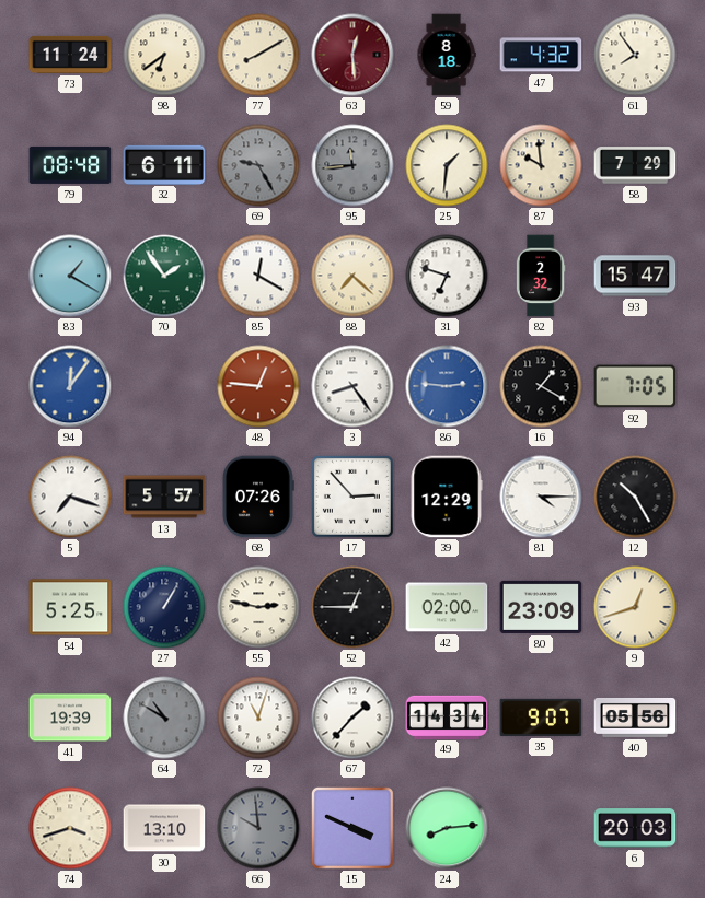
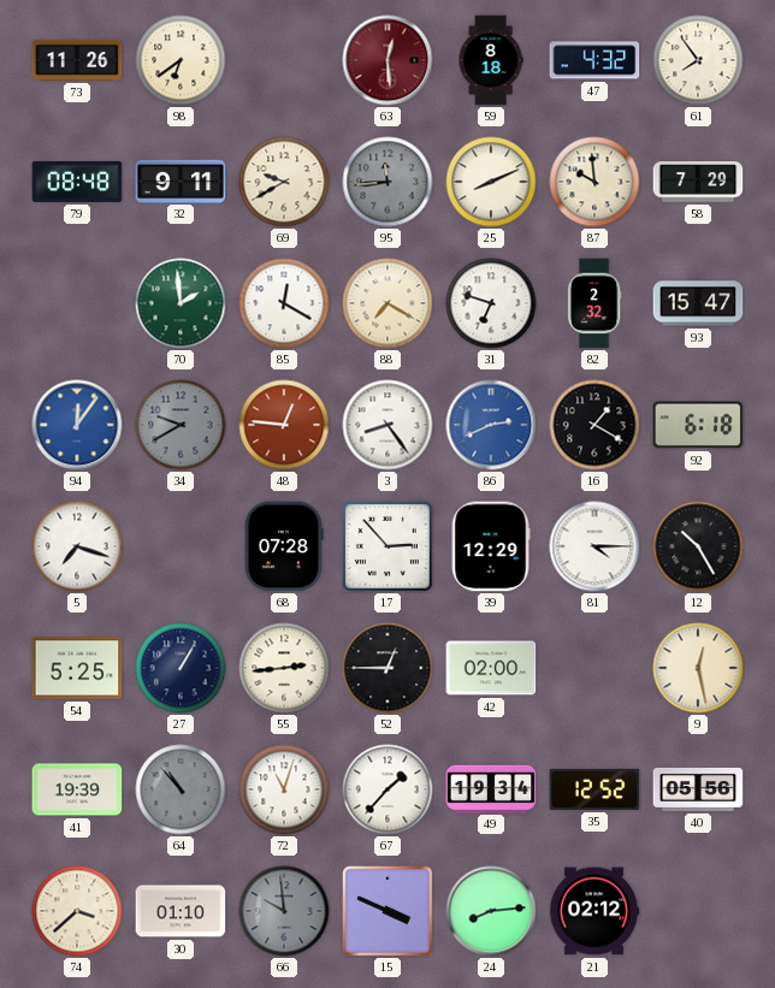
73: 11:24 -> 11:26 (77, 60)
77: 8:10 -> none (258, 55)
32: 6:11 -> 9:11 (181, 181)
69: 9:25 -> 9:40 (284, 182)
69 dial: grey -> cream (284, 182)
25: 1:31 -> 8:11 (491, 182)
83: 1:20 -> none (70, 276)
70: 1:54 -> 1:59 (181, 303)
88: 7:22 -> 7:20 (387, 303)
34: none -> 9:40 (181, 425)
86: 2:46 -> 2:41 (491, 425)
92: 7:05 -> 6:18 (698, 425)
13: 5:57 -> none (164, 497)
68: 07:26 -> 07:28 (284, 546)
55: 2:47 -> 2:44 (284, 668)
80: 23:09 -> none (541, 607)
9: 12:42 -> 12:28 (698, 668)
64: 10:50 -> 10:53 (181, 789)
49: 14:34 -> 19:34 (491, 788)
35: 9:07 -> 12:52 (594, 789)
74: 3:42 -> 3:38 (77, 911)
30: 13:10 -> 01:10 (181, 911)
21: none -> 02:12 (594, 911)
6: 20:03 -> none (635, 828)
